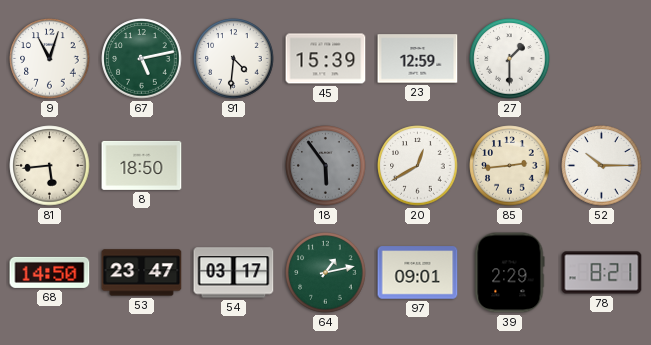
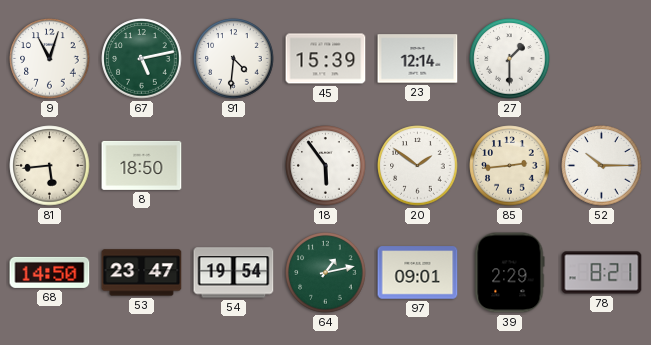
23: 12:59 -> 12:14 (418, 59)
18 dial: grey -> white (326, 166)
20: 12:40 -> 1:51 (418, 166)
54: 03:17 -> 19:54 (234, 273)
